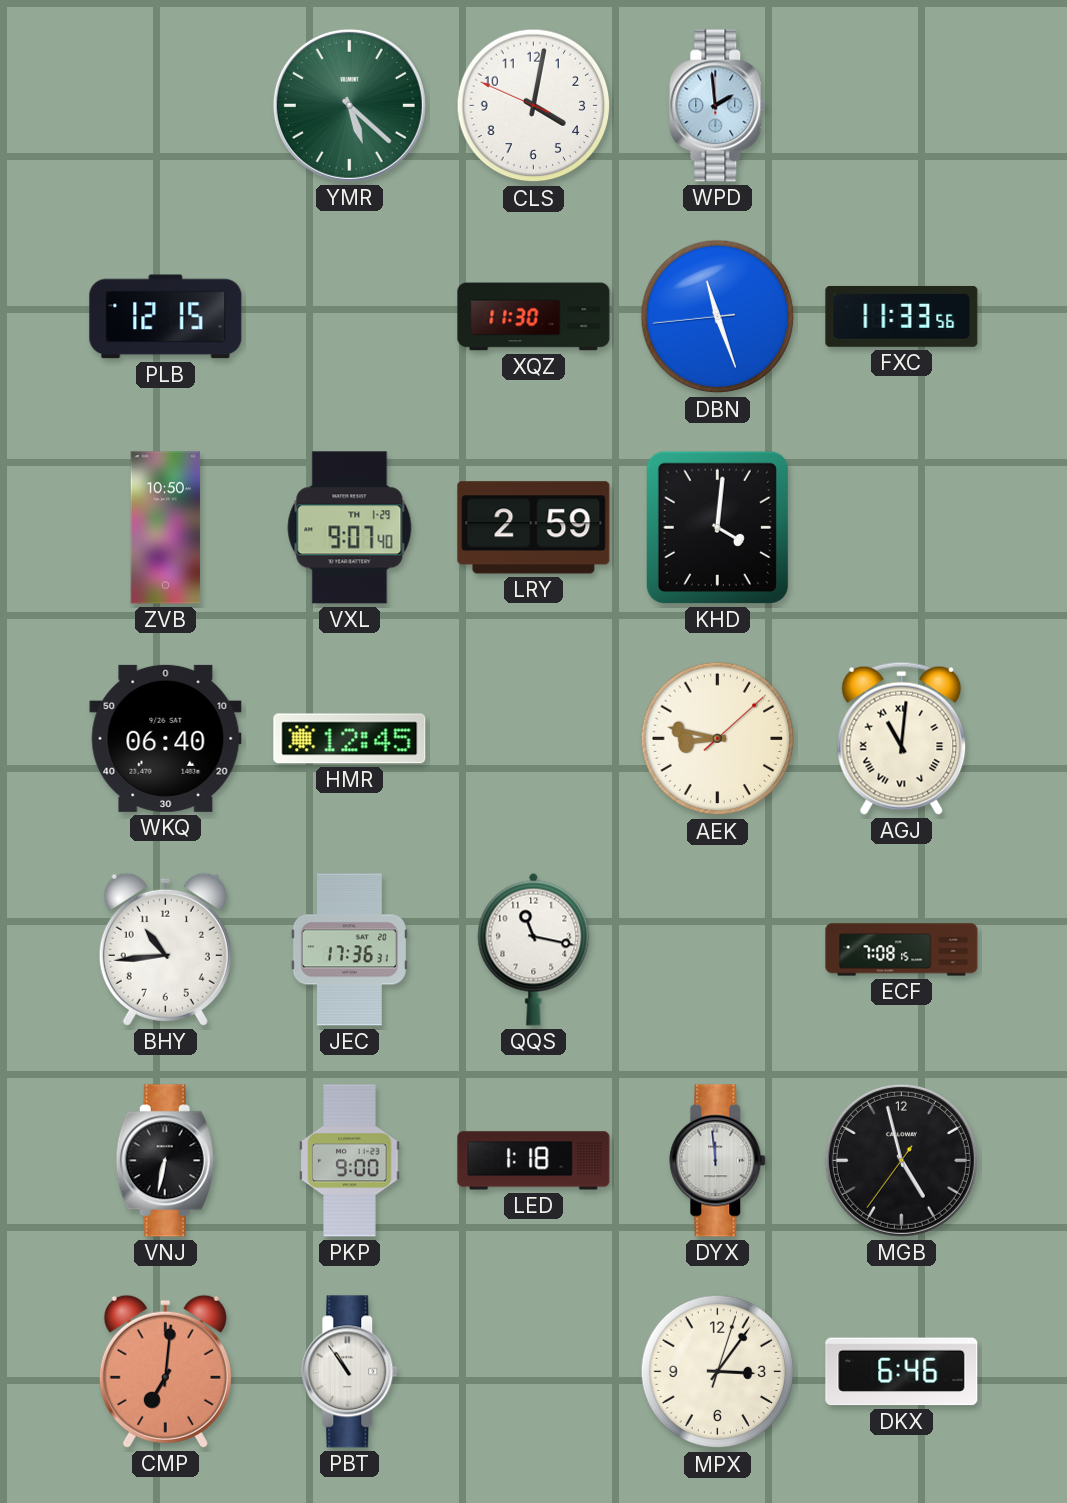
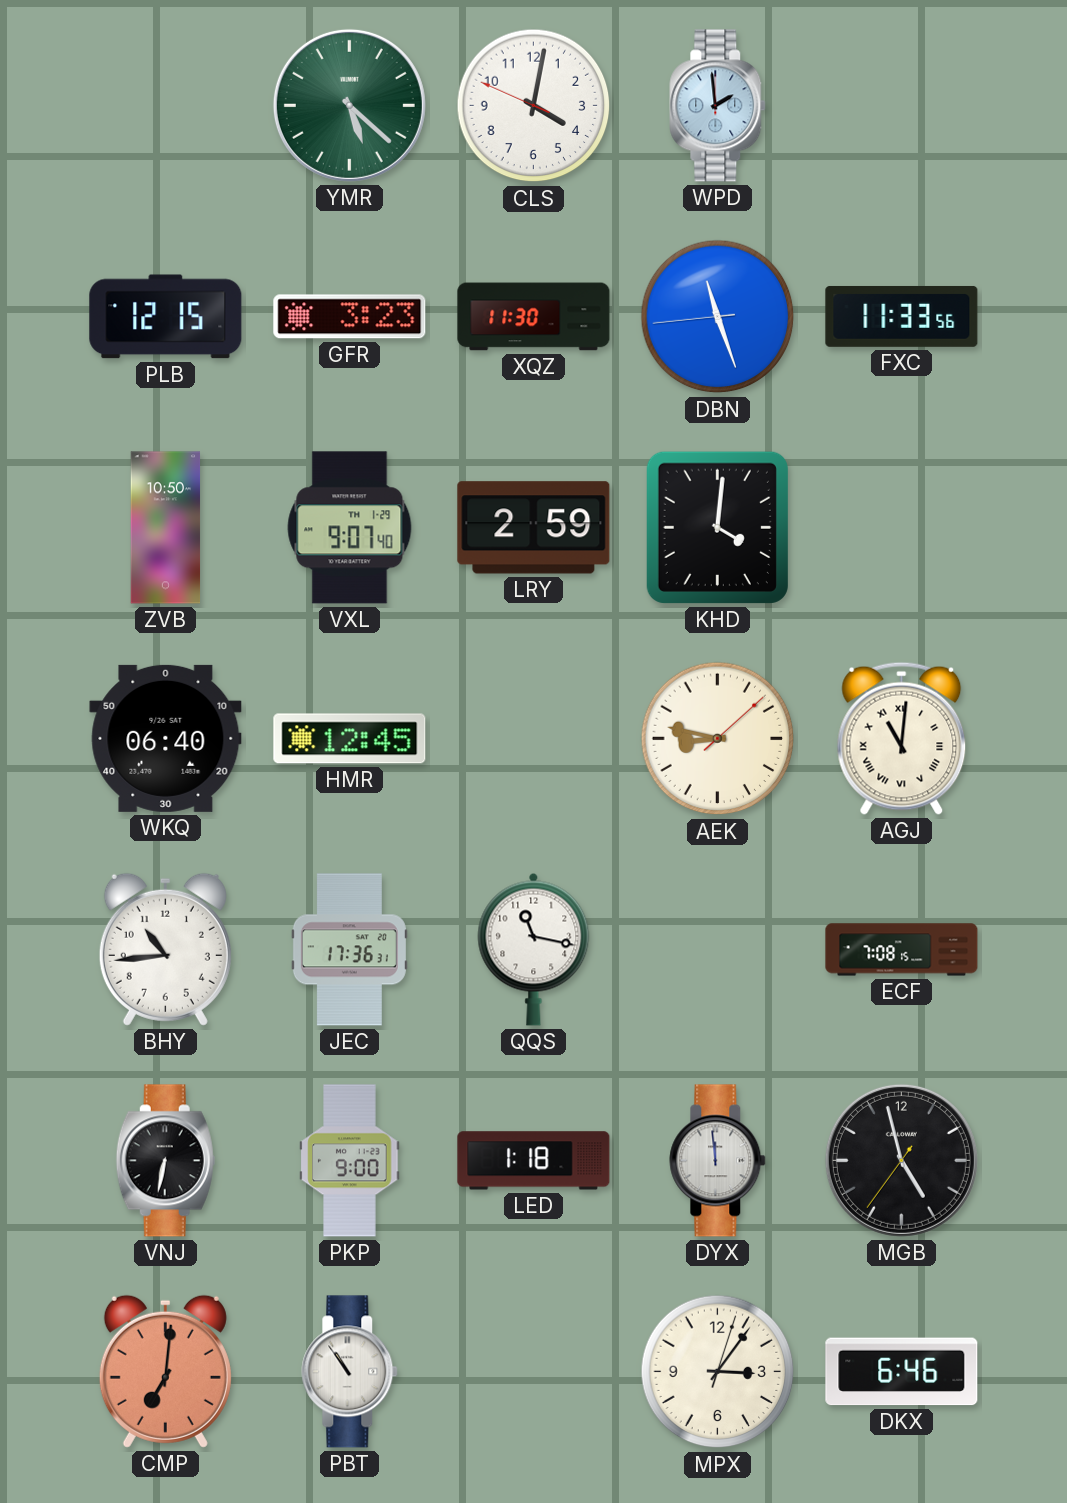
GFR: none -> 3:23 (350, 317)
